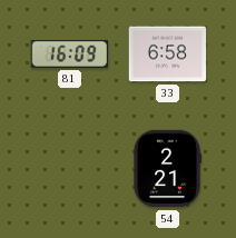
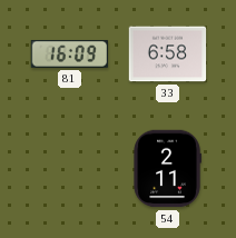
54: 2:21 -> 2:11 (167, 169)
